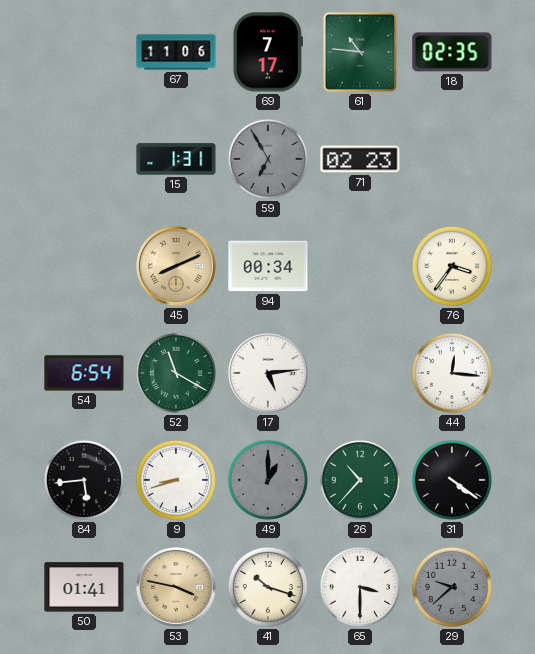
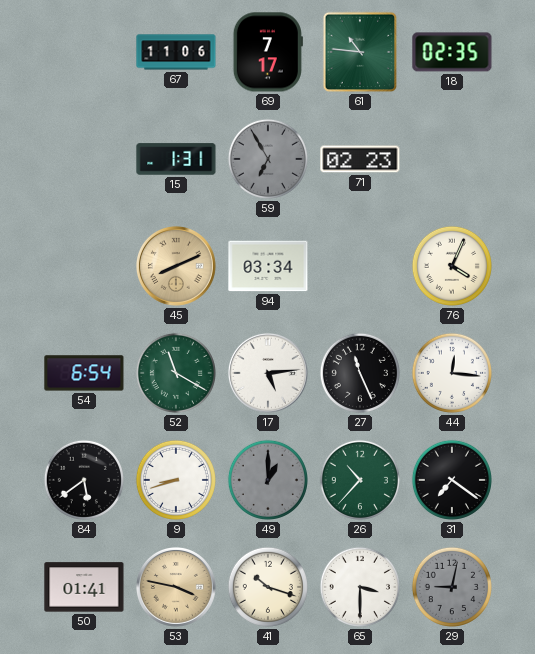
94: 00:34 -> 03:34 (268, 266)
76: 3:36 -> 4:04 (452, 266)
27: none -> 11:26 (360, 373)
84: 5:44 -> 5:39 (84, 480)
31: 4:21 -> 7:21 (452, 480)
29: 9:38 -> 9:02 (452, 587)
